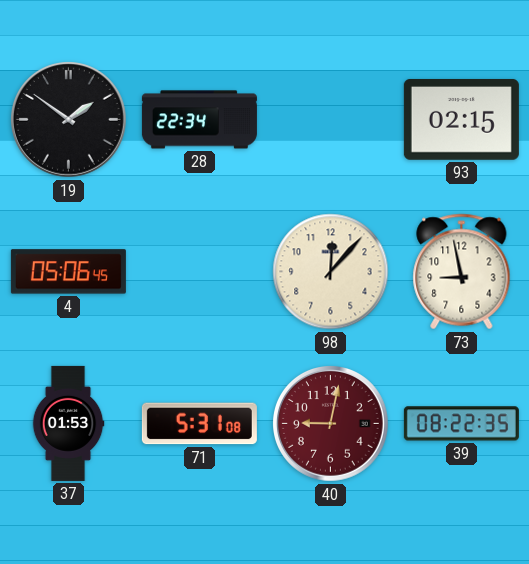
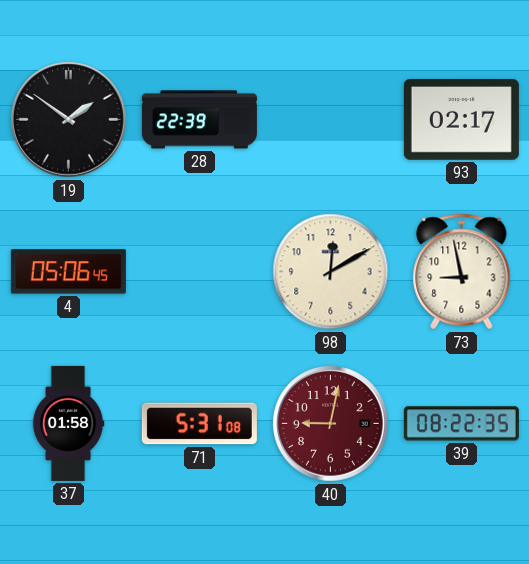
28: 22:34 -> 22:39 (199, 120)
93: 02:15 -> 02:17 (461, 120)
98: 12:07 -> 12:10 (331, 272)
37: 01:53 -> 01:58 (68, 423)
